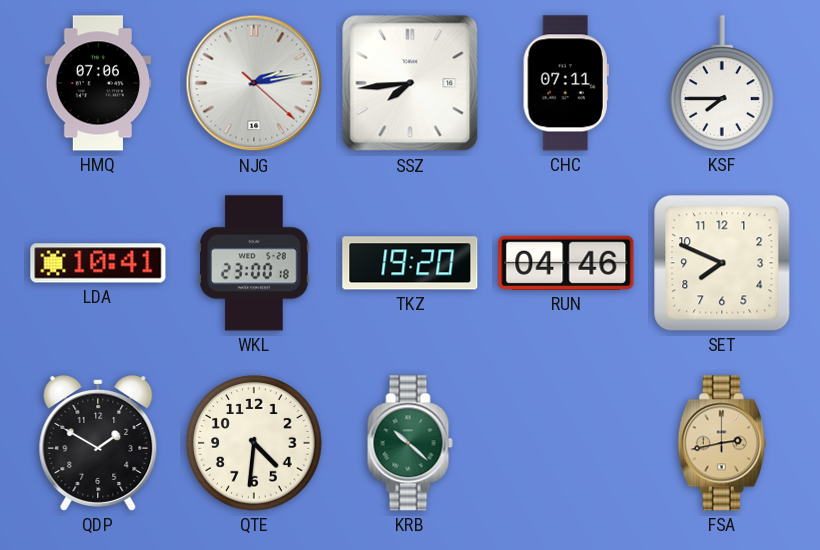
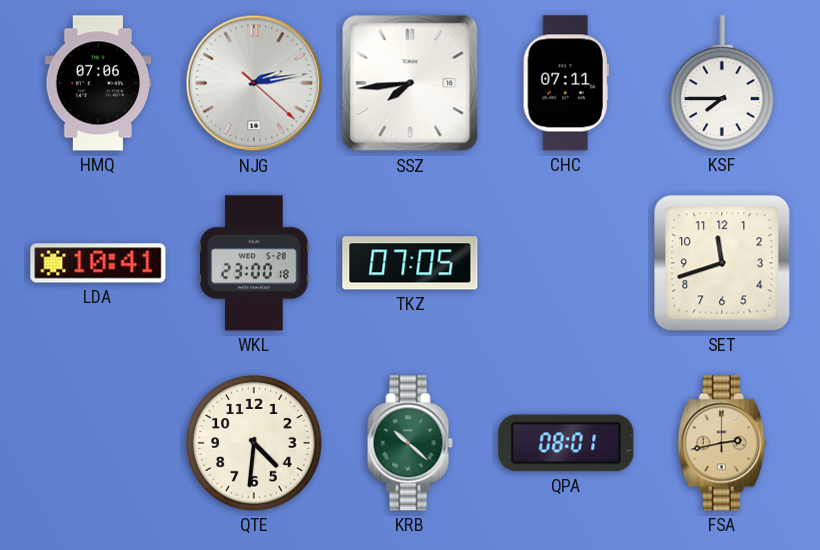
TKZ: 19:20 -> 07:05 (410, 263)
RUN: 04:46 -> none (566, 263)
SET: 7:49 -> 11:42 (722, 263)
QDP: 1:50 -> none (98, 444)
QPA: none -> 08:01 (566, 443)
